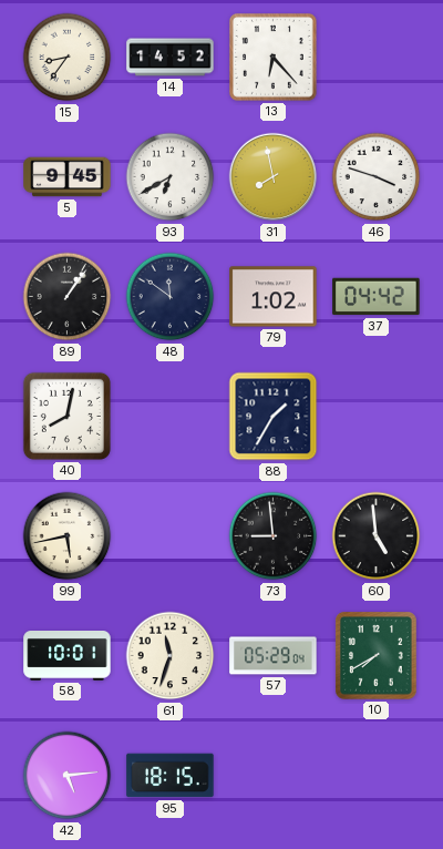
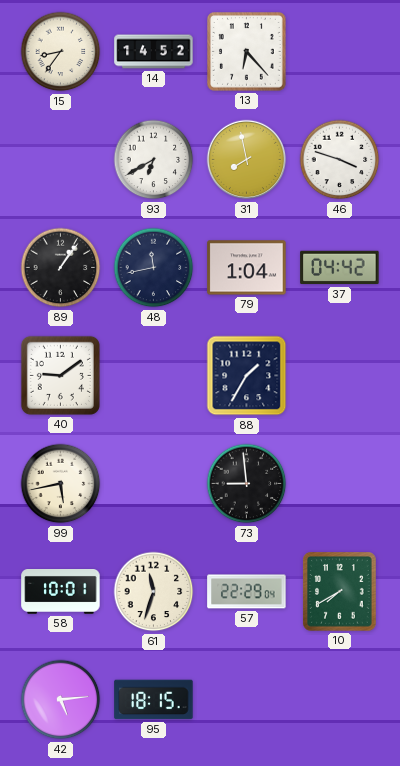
5: 9:45 -> none (68, 177)
48: 11:51 -> 11:43 (154, 268)
79: 1:02 -> 1:04 (247, 268)
40: 8:02 -> 9:09 (60, 375)
60: 4:59 -> none (377, 536)
57: 05:29 -> 22:29 (247, 592)
